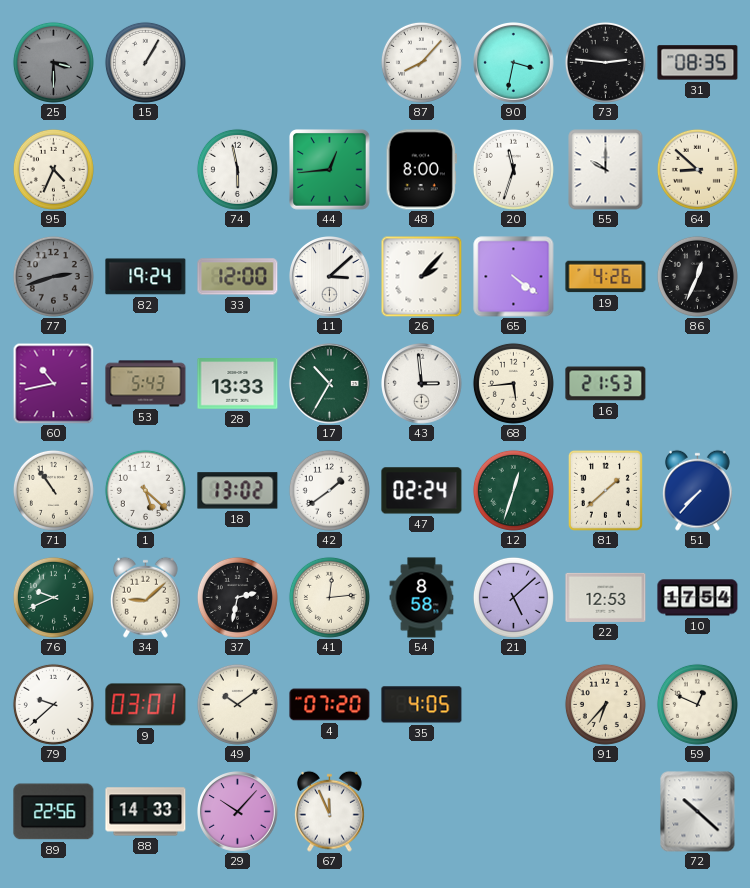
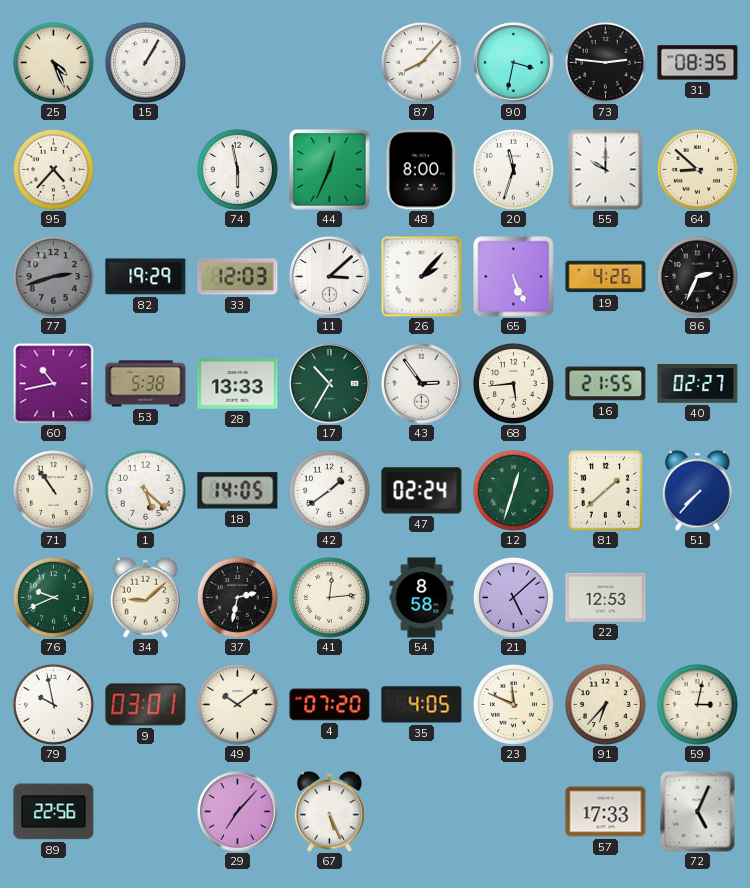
25: 3:30 -> 4:26 (53, 62)
25 dial: grey -> cream (53, 62)
95: 4:34 -> 4:37 (53, 169)
44: 12:44 -> 12:34 (330, 170)
82: 19:24 -> 19:29 (146, 277)
33: 12:00 -> 12:03 (238, 277)
65: 4:21 -> 5:26 (514, 277)
86: 12:34 -> 2:34 (697, 276)
53: 5:43 -> 5:38 (146, 384)
43: 2:59 -> 2:54 (422, 384)
16: 21:53 -> 21:55 (606, 384)
40: none -> 02:27 (698, 384)
18: 13:02 -> 14:05 (238, 491)
10: 17:54 -> none (698, 598)
79: 9:38 -> 9:58 (53, 704)
23: none -> 11:49 (513, 704)
59: 12:49 -> 3:02 (697, 704)
88: 14:33 -> none (146, 812)
29: 10:07 -> 7:07 (238, 812)
67: 11:56 -> 5:26 (329, 811)
57: none -> 17:33 (606, 812)
72: 10:22 -> 5:04 (698, 812)
